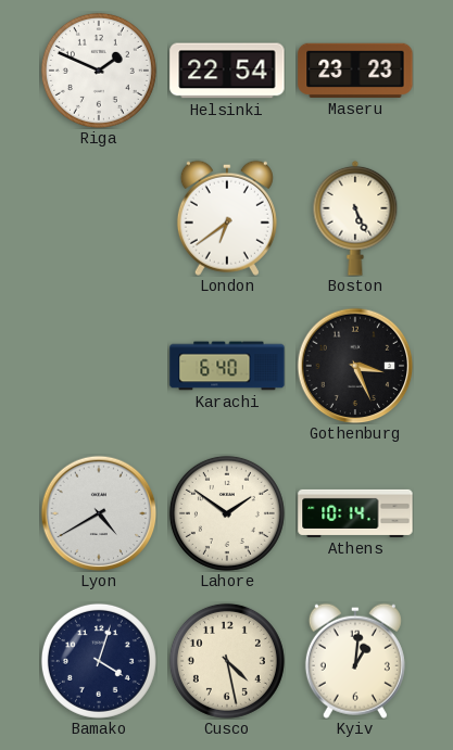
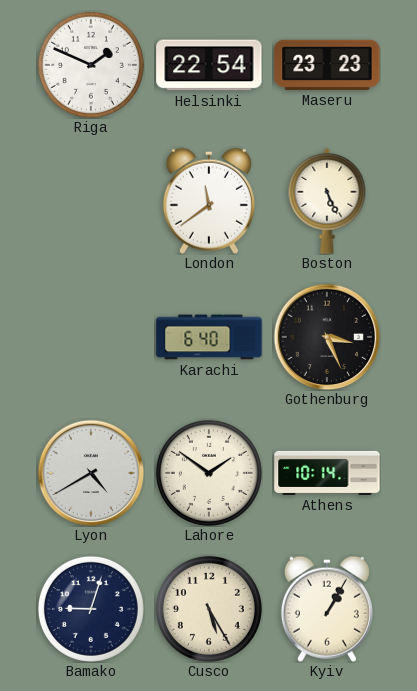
London: 6:39 -> 11:39 (209, 201)
Bamako: 4:03 -> 9:03 (91, 609)
Cusco: 4:28 -> 5:25 (209, 609)
Kyiv: 1:01 -> 1:05 (327, 609)
